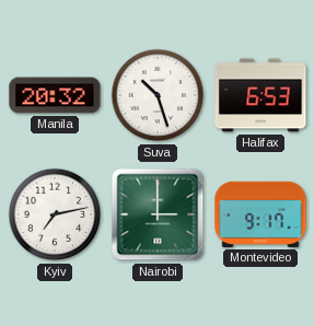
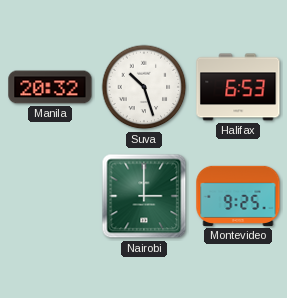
Kyiv: 7:13 -> none (55, 214)
Montevideo: 9:17 -> 9:25 (238, 196)
